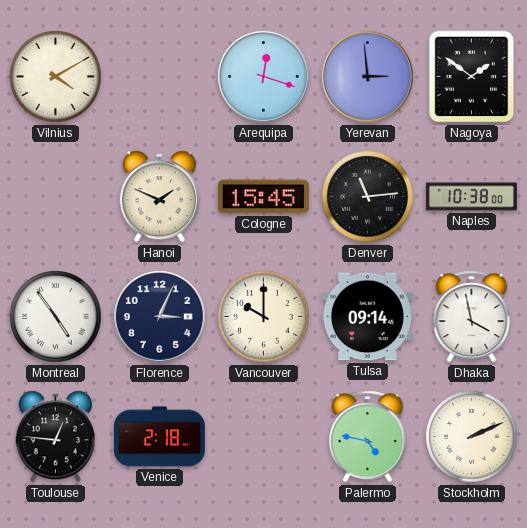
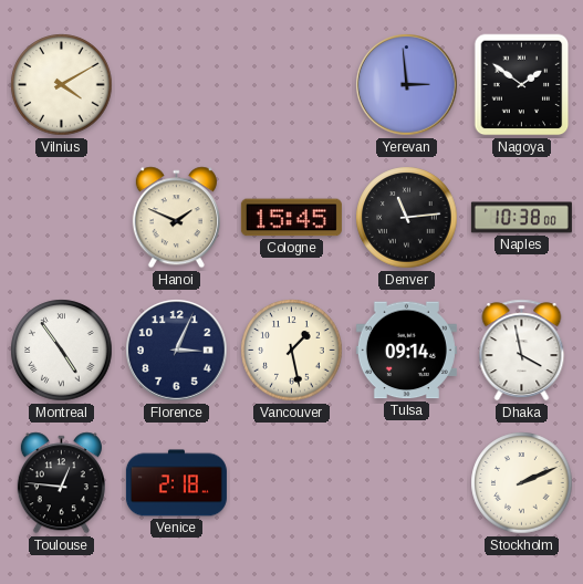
Arequipa: 12:18 -> none (264, 77)
Vancouver: 10:00 -> 1:28 (292, 351)
Palermo: 4:47 -> none (368, 437)
